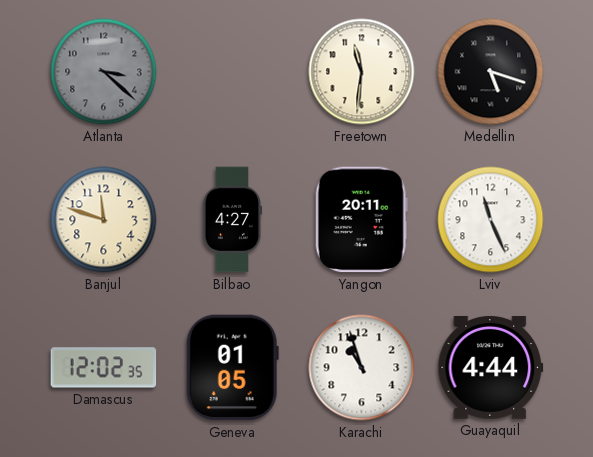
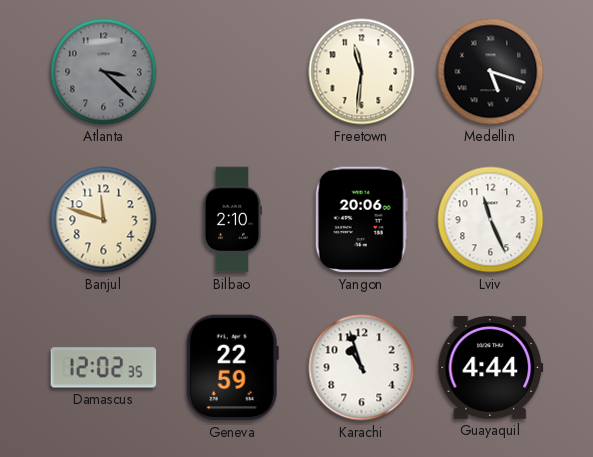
Bilbao: 4:27 -> 2:10 (231, 220)
Yangon: 20:11 -> 20:06 (361, 220)
Geneva: 01:05 -> 22:59 (232, 368)
